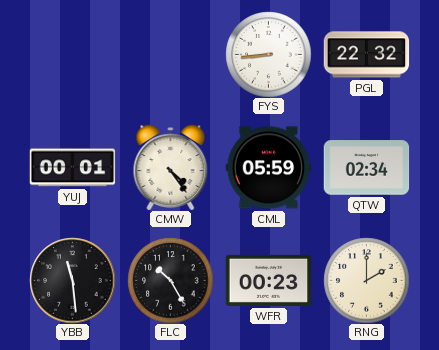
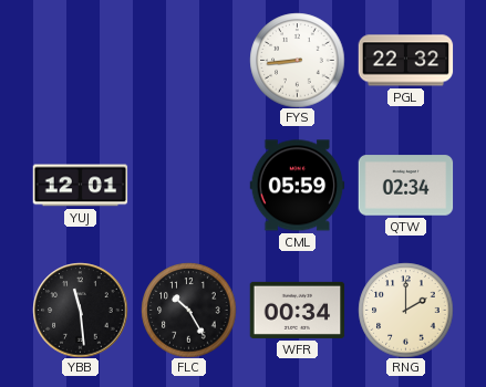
YUJ: 00:01 -> 12:01 (80, 186)
CMW: 4:24 -> none (171, 167)
WFR: 00:23 -> 00:34 (297, 310)
